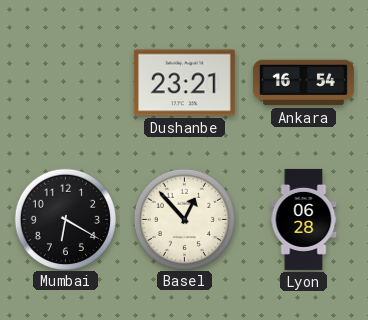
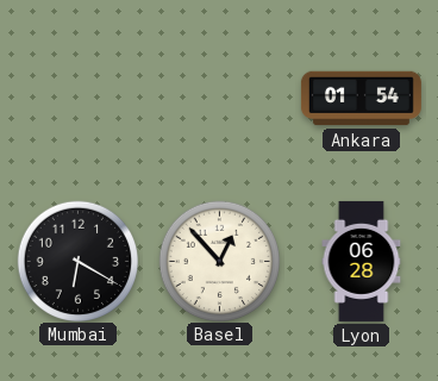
Dushanbe: 23:21 -> none (184, 83)
Ankara: 16:54 -> 01:54 (361, 99)
